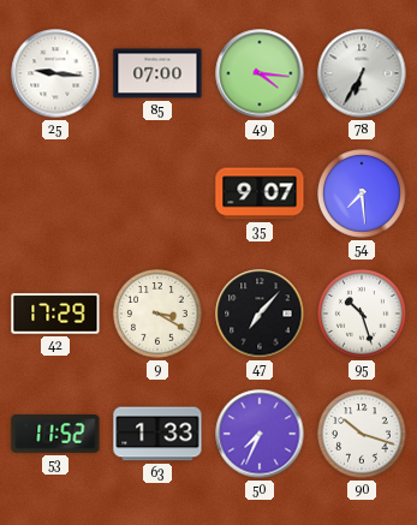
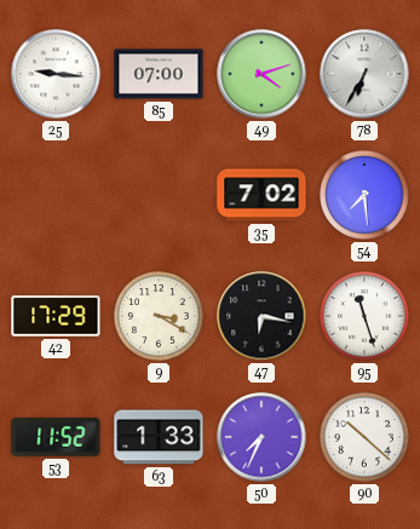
49: 4:16 -> 4:12 (261, 74)
35: 9:07 -> 7:02 (261, 195)
47: 7:07 -> 6:17 (261, 316)
95: 10:27 -> 11:27 (366, 317)
90: 10:18 -> 10:22 (366, 438)
